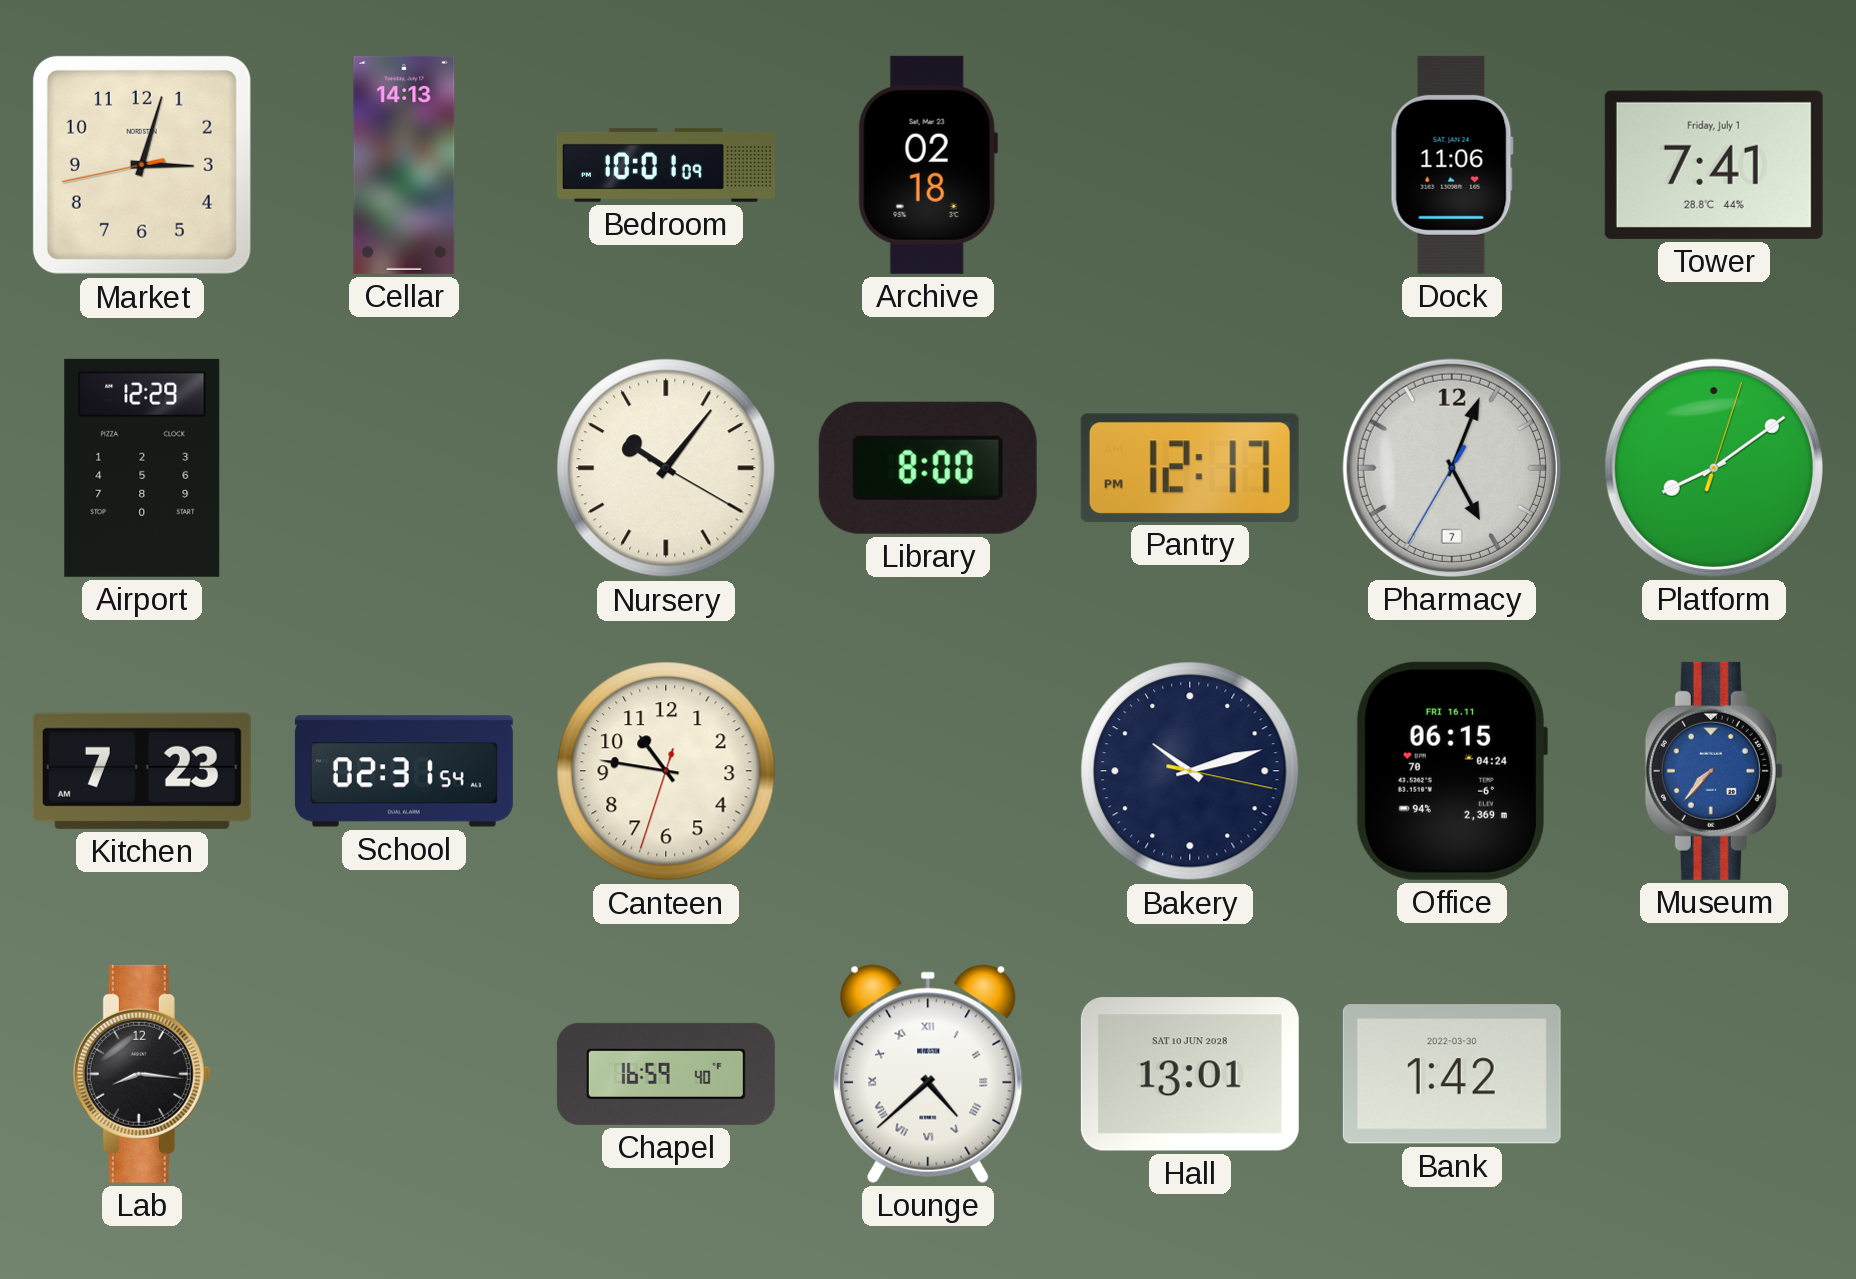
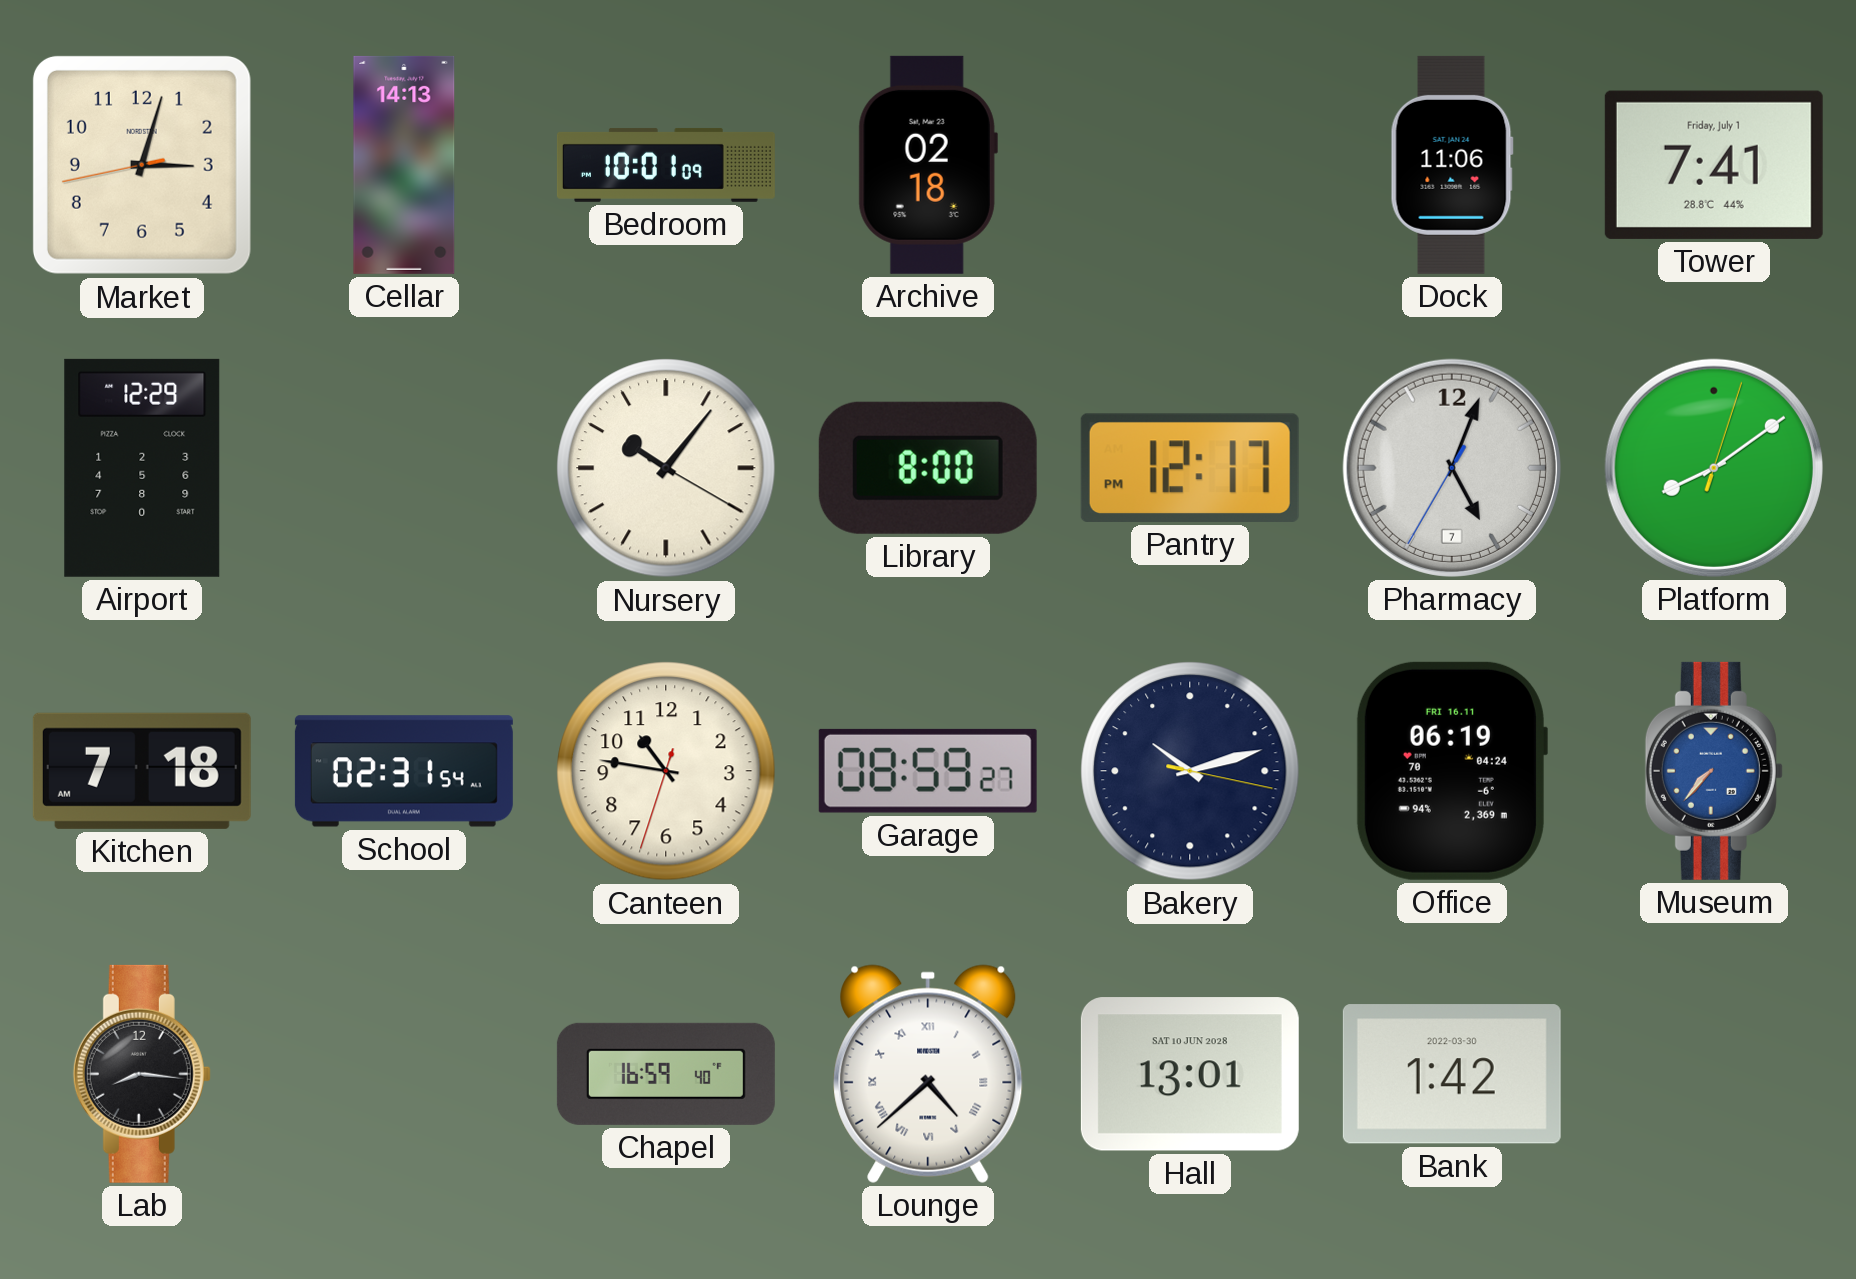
Kitchen: 7:23 -> 7:18 (142, 771)
Garage: none -> 08:59 (928, 771)
Office: 06:15 -> 06:19 (1451, 771)
